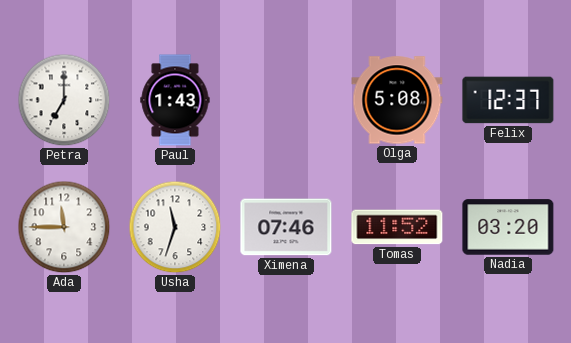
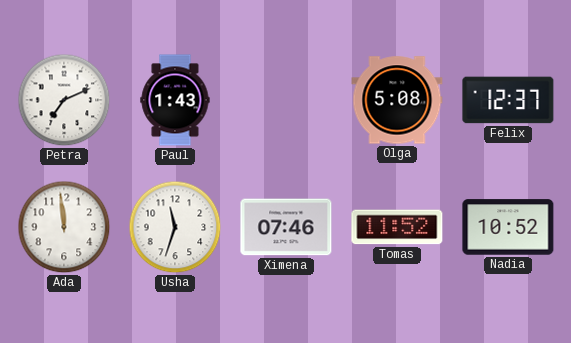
Petra: 7:00 -> 7:11 (64, 100)
Ada: 11:45 -> 11:59 (64, 227)
Nadia: 03:20 -> 10:52 (508, 227)
